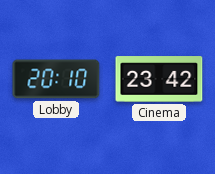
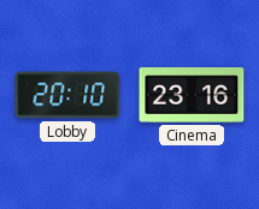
Cinema: 23:42 -> 23:16 (192, 95)
